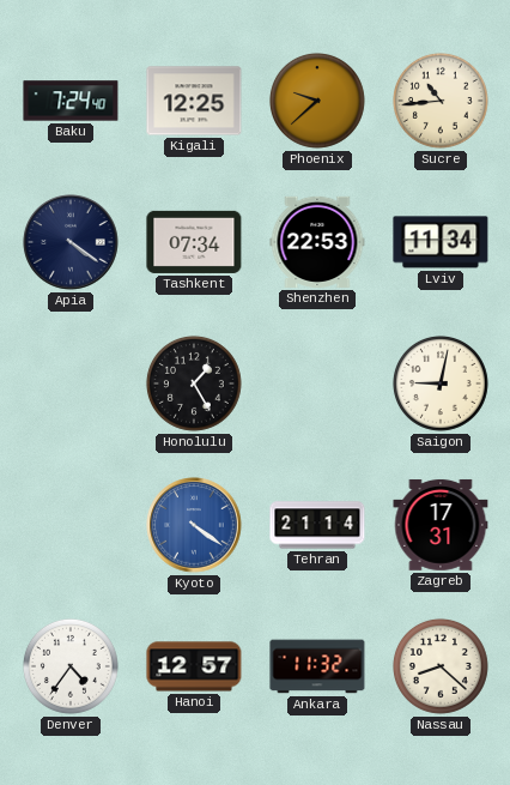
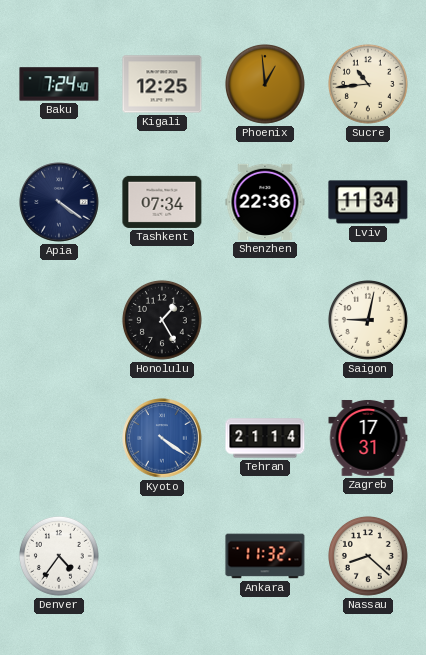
Phoenix: 9:38 -> 12:59 (265, 84)
Shenzhen: 22:53 -> 22:36 (265, 202)
Hanoi: 12:57 -> none (194, 666)
